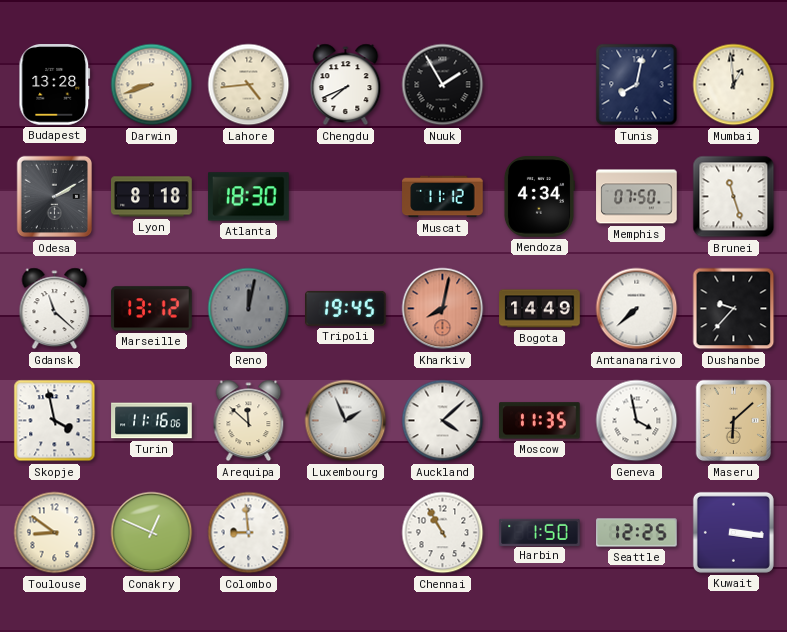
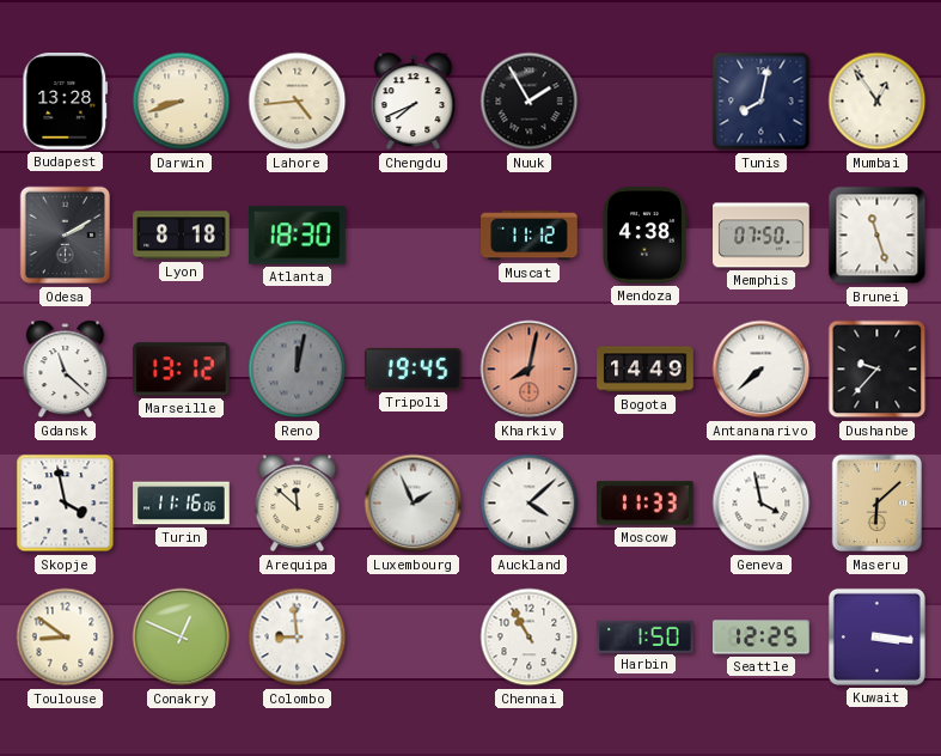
Mumbai: 12:59 -> 12:54 (878, 102)
Mendoza: 4:34 -> 4:38 (644, 236)
Moscow: 11:35 -> 11:33 (646, 504)
